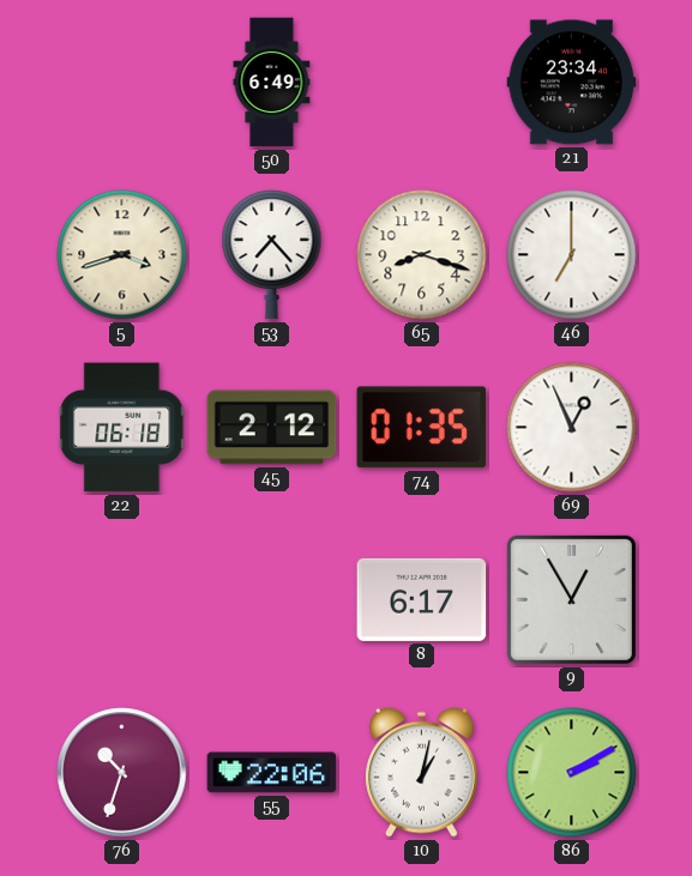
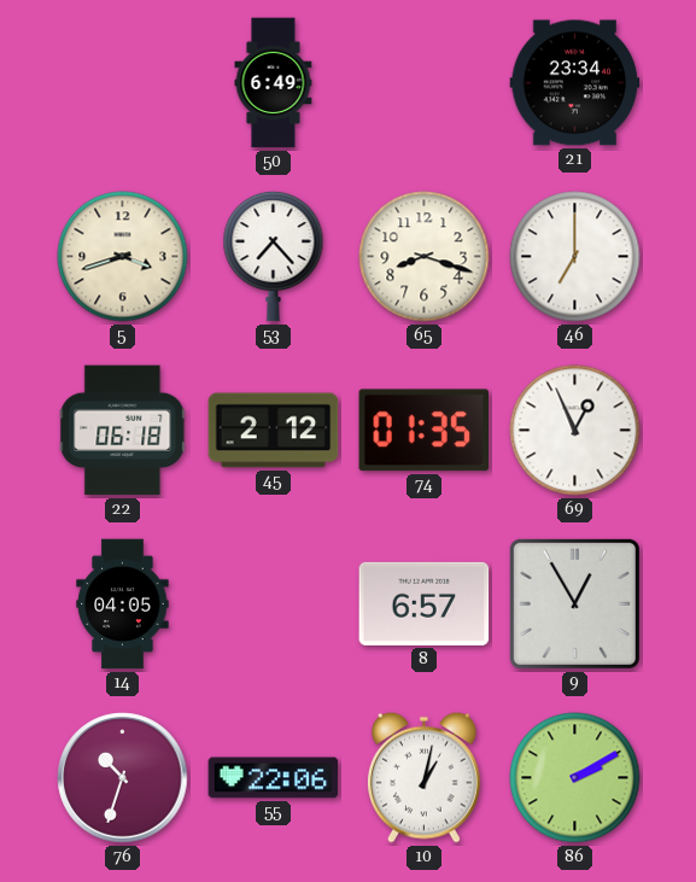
14: none -> 04:05 (123, 604)
8: 6:17 -> 6:57 (425, 603)
